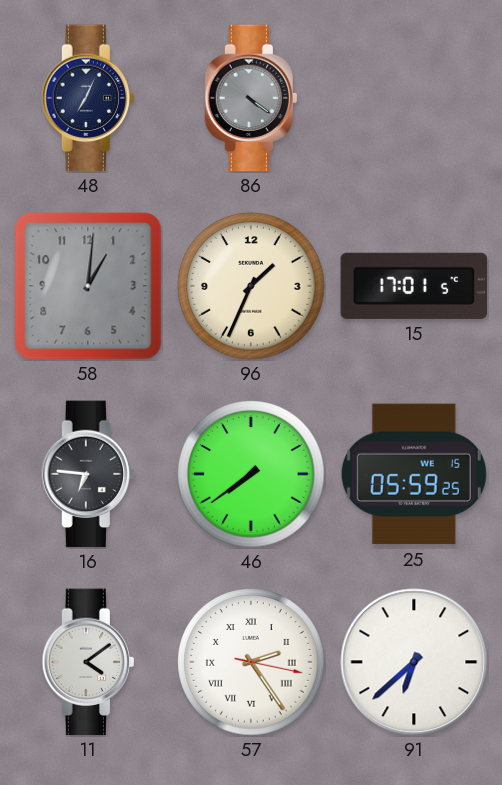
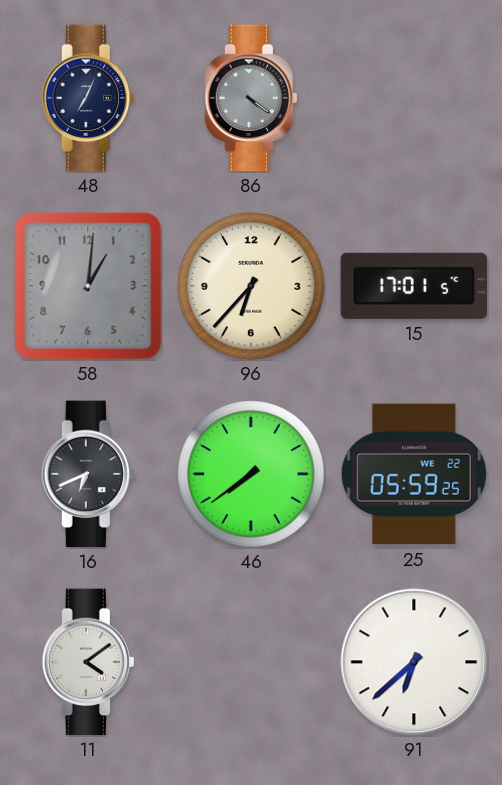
96: 1:34 -> 6:37 (251, 286)
16: 6:46 -> 6:41 (87, 474)
25 date: WE 15 -> WE 22 (414, 474)
57: 2:24 -> none (251, 662)
